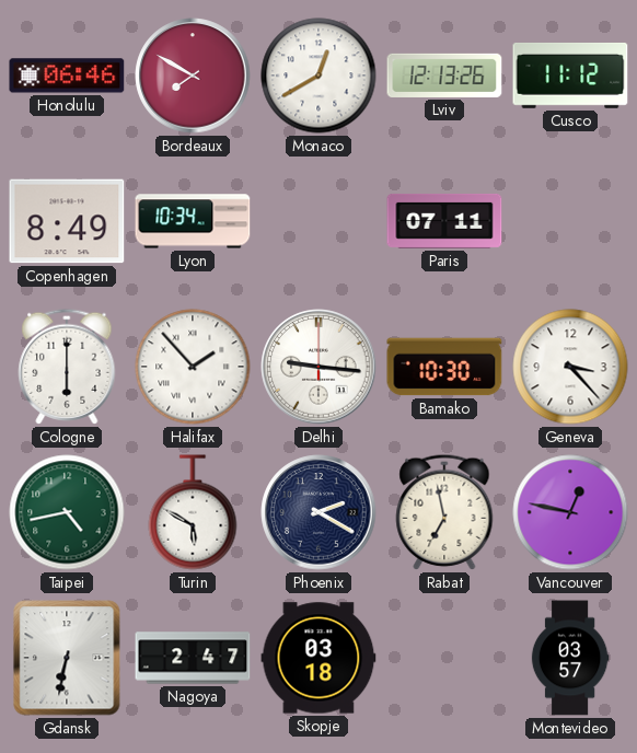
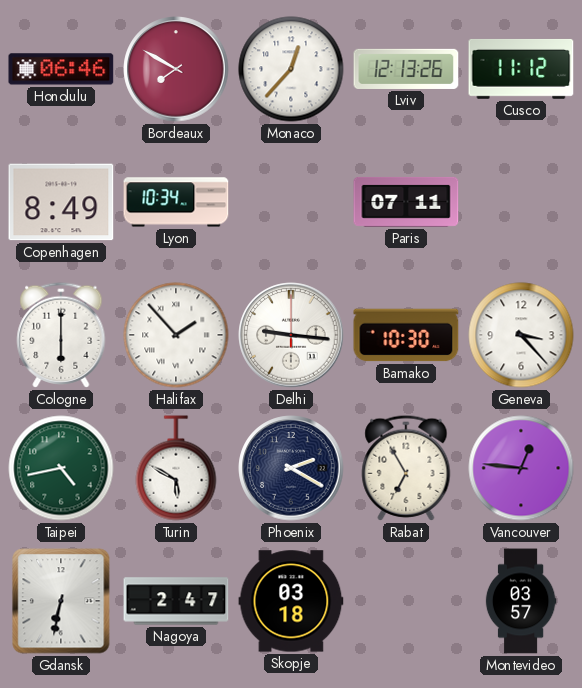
Monaco: 12:40 -> 12:37 (291, 69)
Rabat: 6:58 -> 6:55 (406, 468)
Vancouver: 12:47 -> 12:46 (521, 468)
